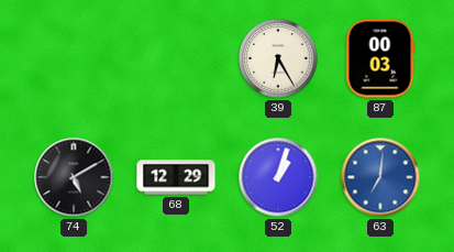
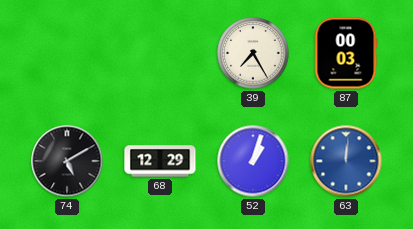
39: 6:25 -> 7:25 (253, 53)
63: 7:01 -> 12:01 (346, 161)
